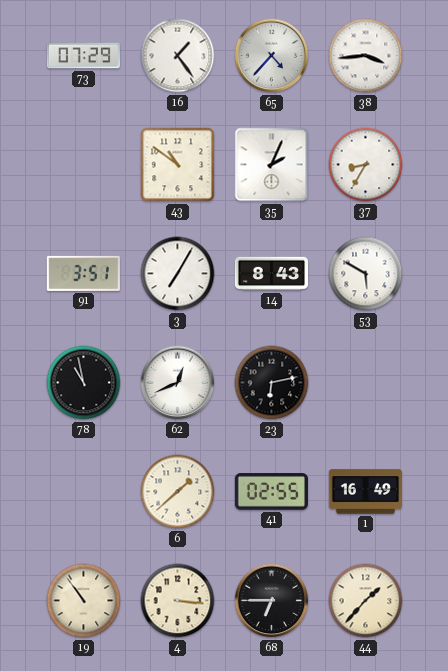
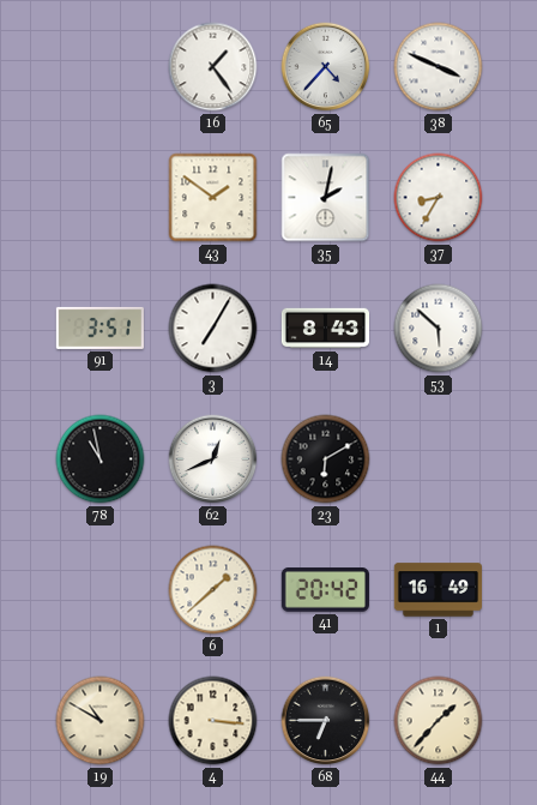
73: 07:29 -> none (83, 56)
38: 3:44 -> 3:49 (439, 67)
43: 10:51 -> 1:51 (213, 198)
35: 2:04 -> 2:02 (326, 198)
53: 5:50 -> 5:52 (439, 329)
23: 6:13 -> 6:10 (326, 459)
41: 02:55 -> 20:42 (325, 590)
19: 10:54 -> 10:50 (101, 721)
